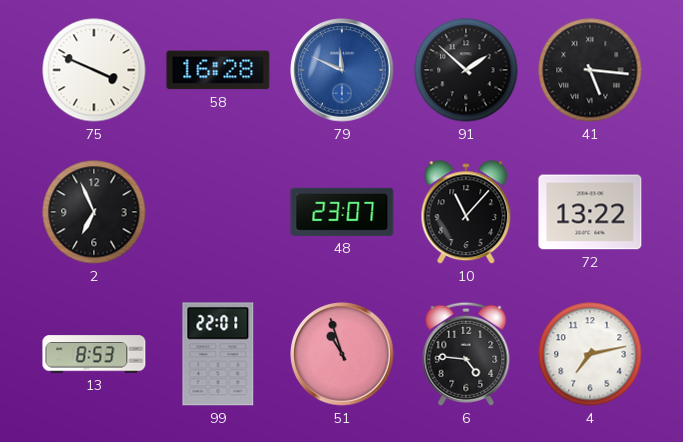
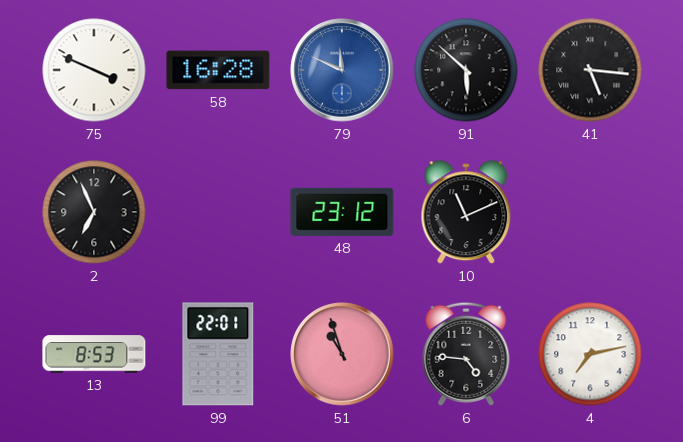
91: 1:52 -> 5:52 (466, 70)
48: 23:07 -> 23:12 (342, 212)
10: 11:07 -> 11:11 (466, 213)
72: 13:22 -> none (590, 212)
